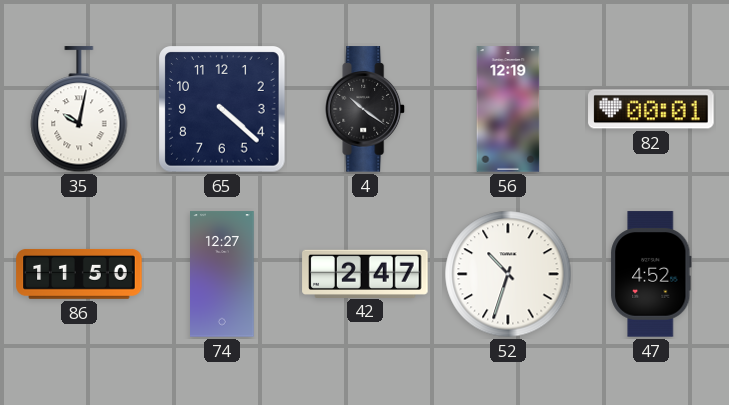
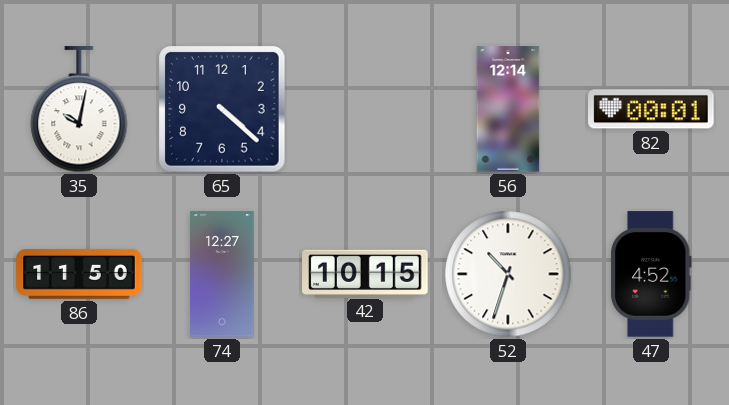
4: 10:21 -> none (366, 109)
56: 12:19 -> 12:14 (508, 109)
42: 2:47 -> 10:15 (365, 273)
